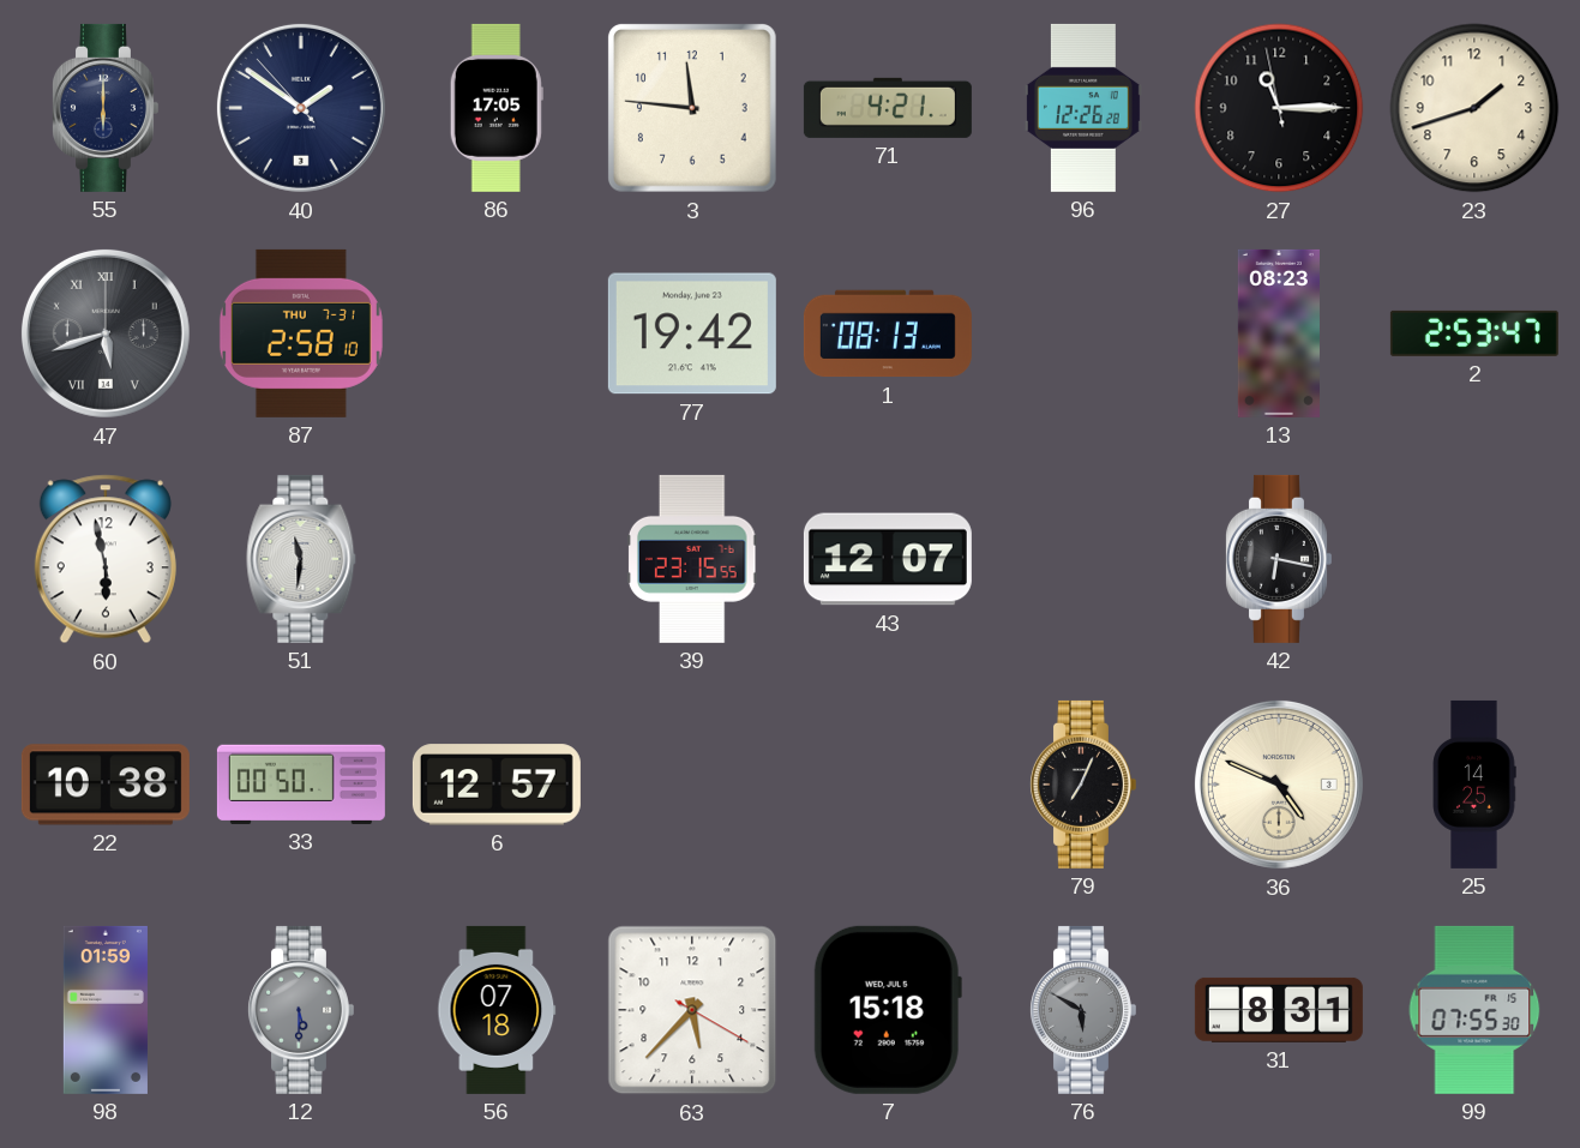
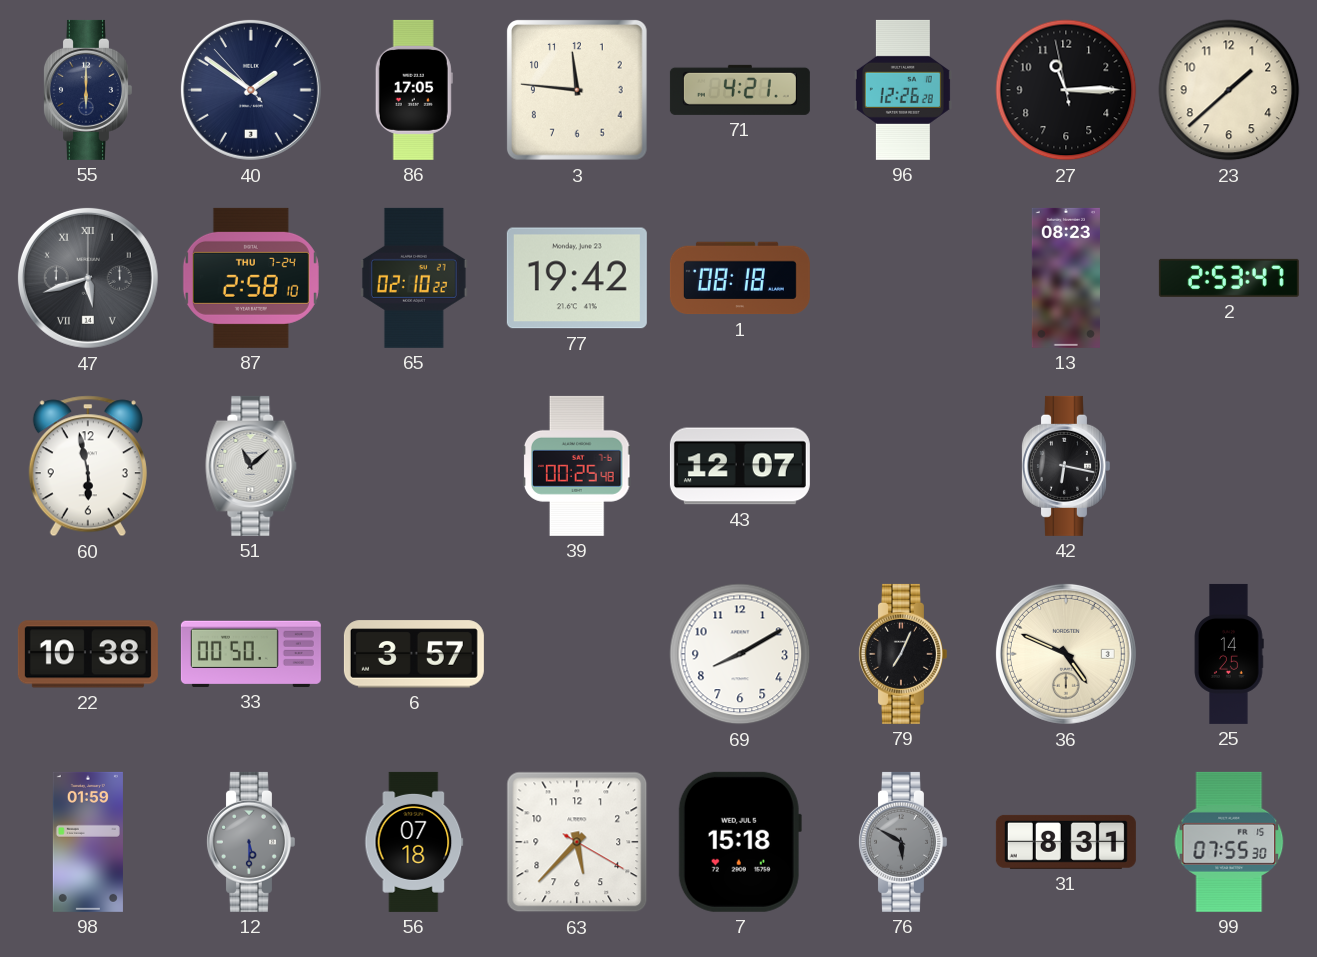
23: 1:42 -> 1:38 (1229, 90)
87 date: THU 7-31 -> THU 7-24 (251, 278)
65: none -> 02:10 (415, 278)
1: 08:13 -> 08:18 (740, 278)
51: 11:31 -> 11:08 (251, 466)
39: 23:15 -> 00:25 (577, 466)
6: 12:57 -> 3:57 (414, 654)
69: none -> 8:10 (740, 654)
